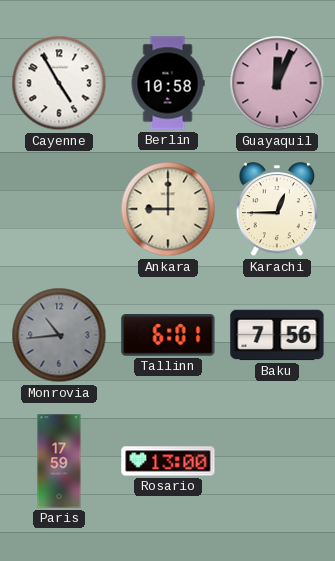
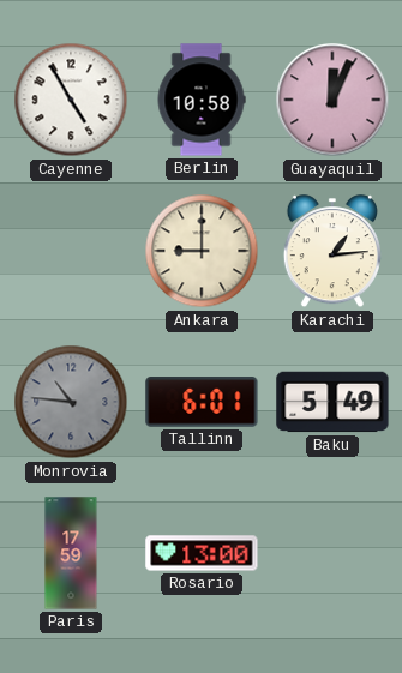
Karachi: 12:45 -> 1:14 (332, 252)
Monrovia: 10:44 -> 10:46 (71, 402)
Baku: 7:56 -> 5:49 (332, 402)
